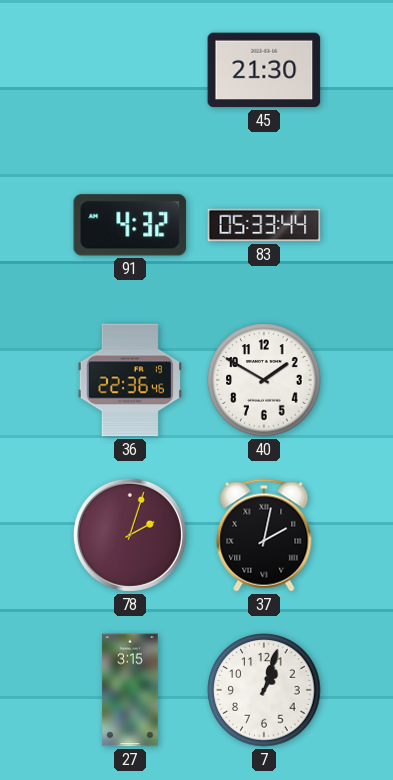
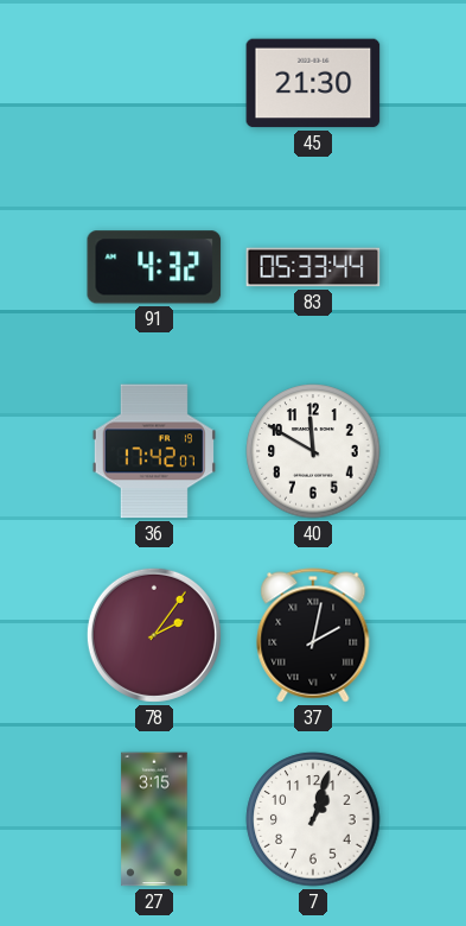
36: 22:36 -> 17:42 (154, 451)
40: 1:50 -> 11:50 (313, 451)
78: 2:03 -> 2:06 (154, 635)
